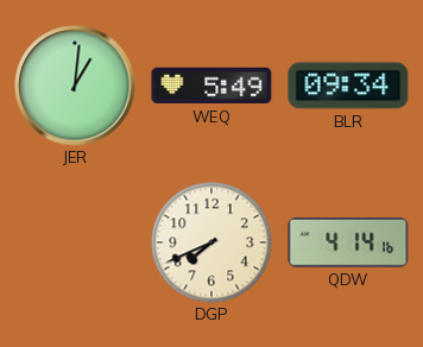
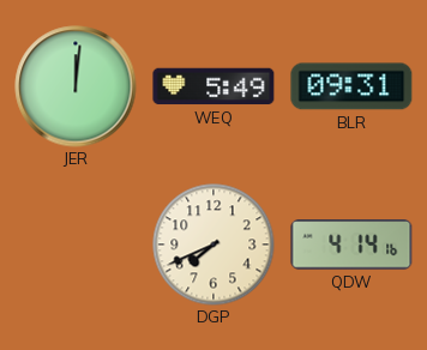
JER: 1:01 -> 12:01 (76, 86)
BLR: 09:34 -> 09:31 (351, 86)
